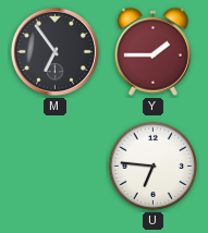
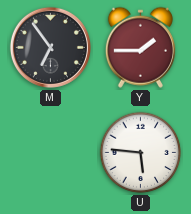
U: 6:46 -> 5:46 (141, 153)
